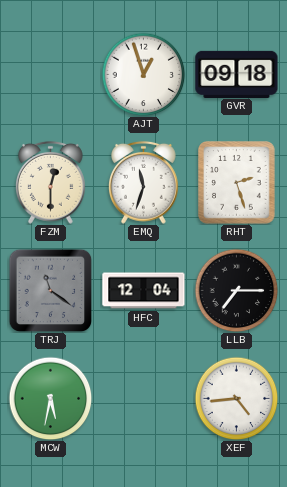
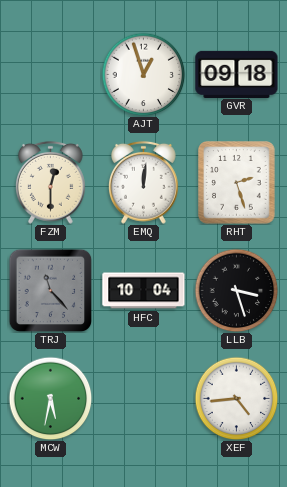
EMQ: 11:33 -> 12:01 (144, 182)
TRJ: 11:21 -> 11:23 (50, 290)
HFC: 12:04 -> 10:04 (144, 291)
LLB: 7:15 -> 3:27 (236, 290)
